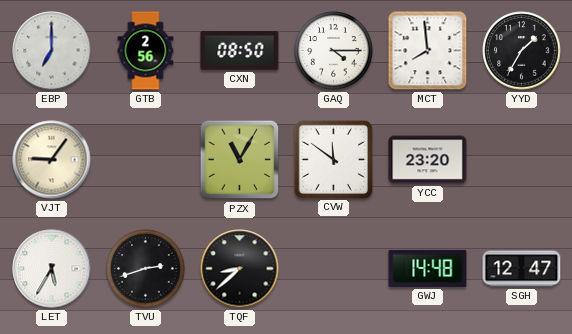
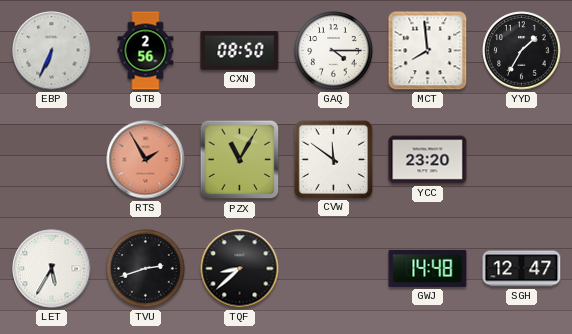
EBP: 7:00 -> 6:34 (52, 51)
VJT: 9:06 -> none (52, 160)
RTS: none -> 1:55 (146, 160)
